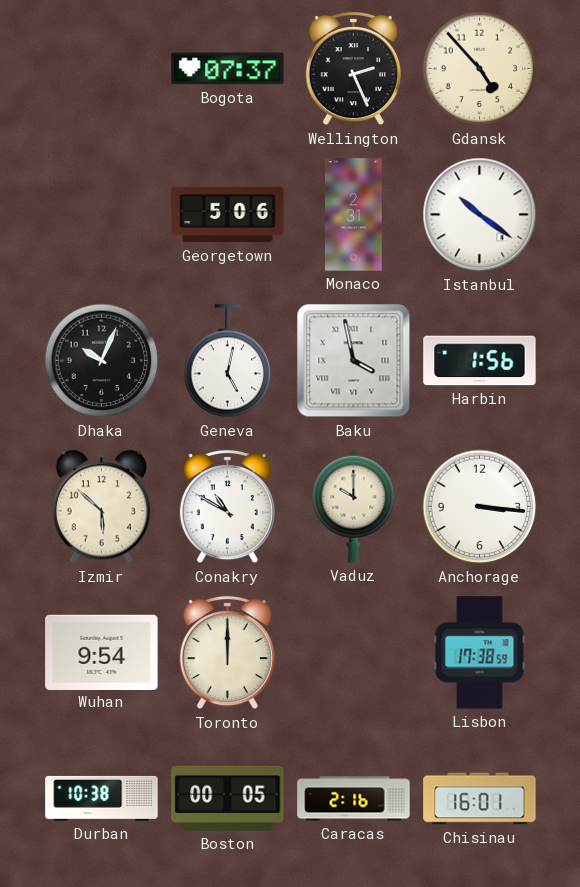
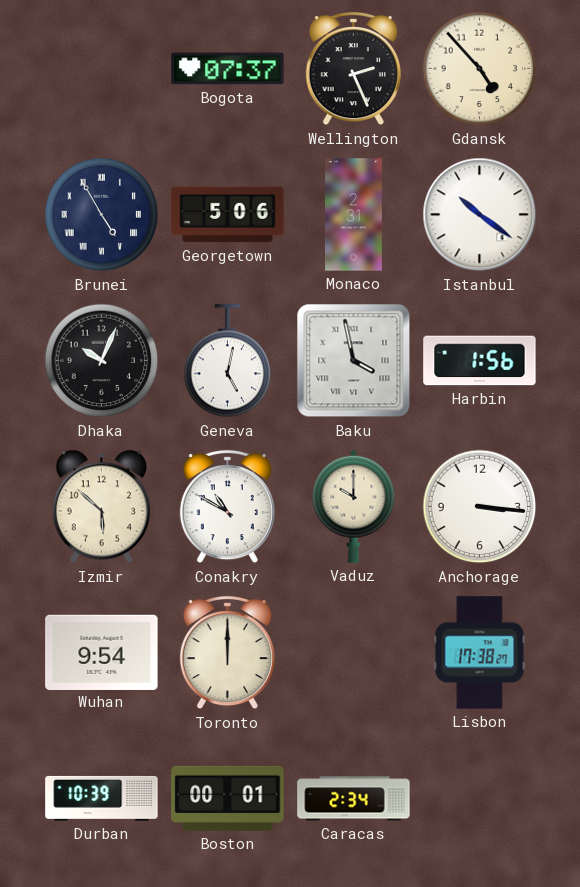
Brunei: none -> 4:55 (102, 215)
Lisbon: 17:38:59 -> 17:38:27 (480, 653)
Durban: 10:38 -> 10:39 (102, 798)
Boston: 00:05 -> 00:01 (228, 798)
Caracas: 2:16 -> 2:34 (354, 799)
Chisinau: 16:01 -> none (480, 799)
